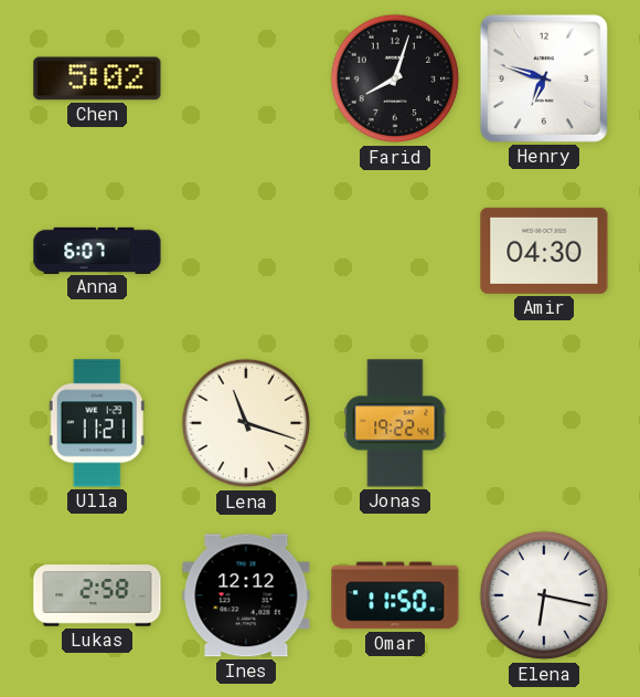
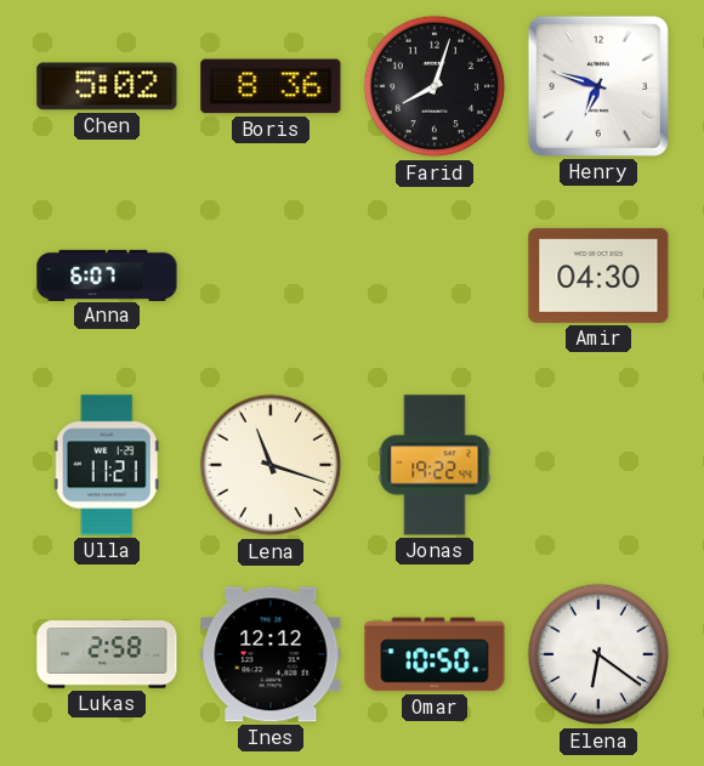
Boris: none -> 8:36 (271, 86)
Omar: 11:50 -> 10:50 (435, 654)
Elena: 6:17 -> 6:21 (598, 654)
